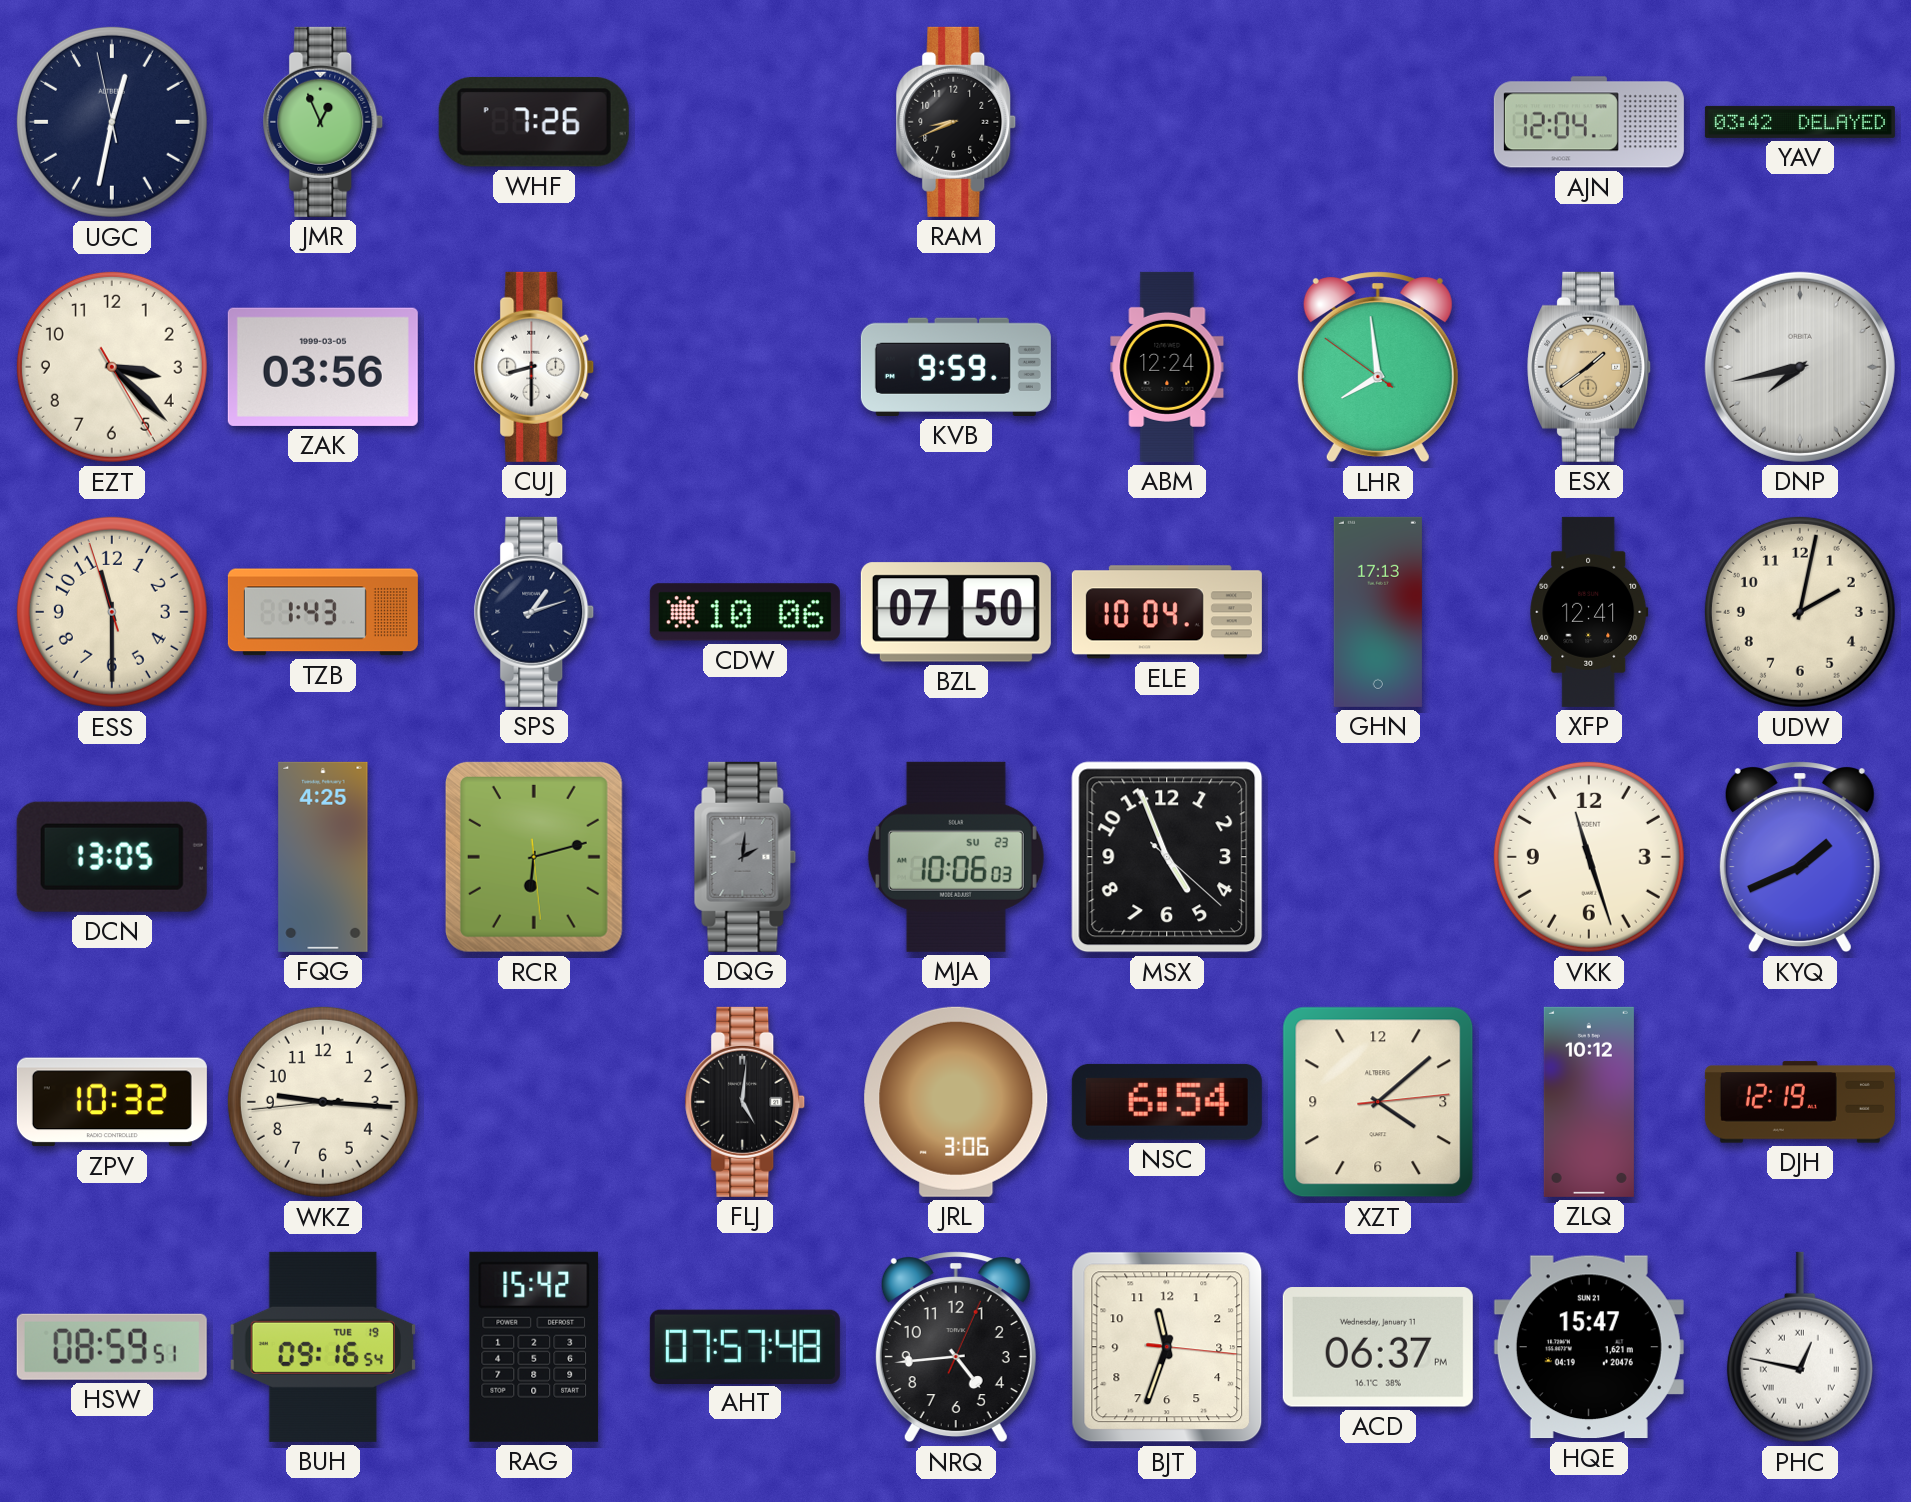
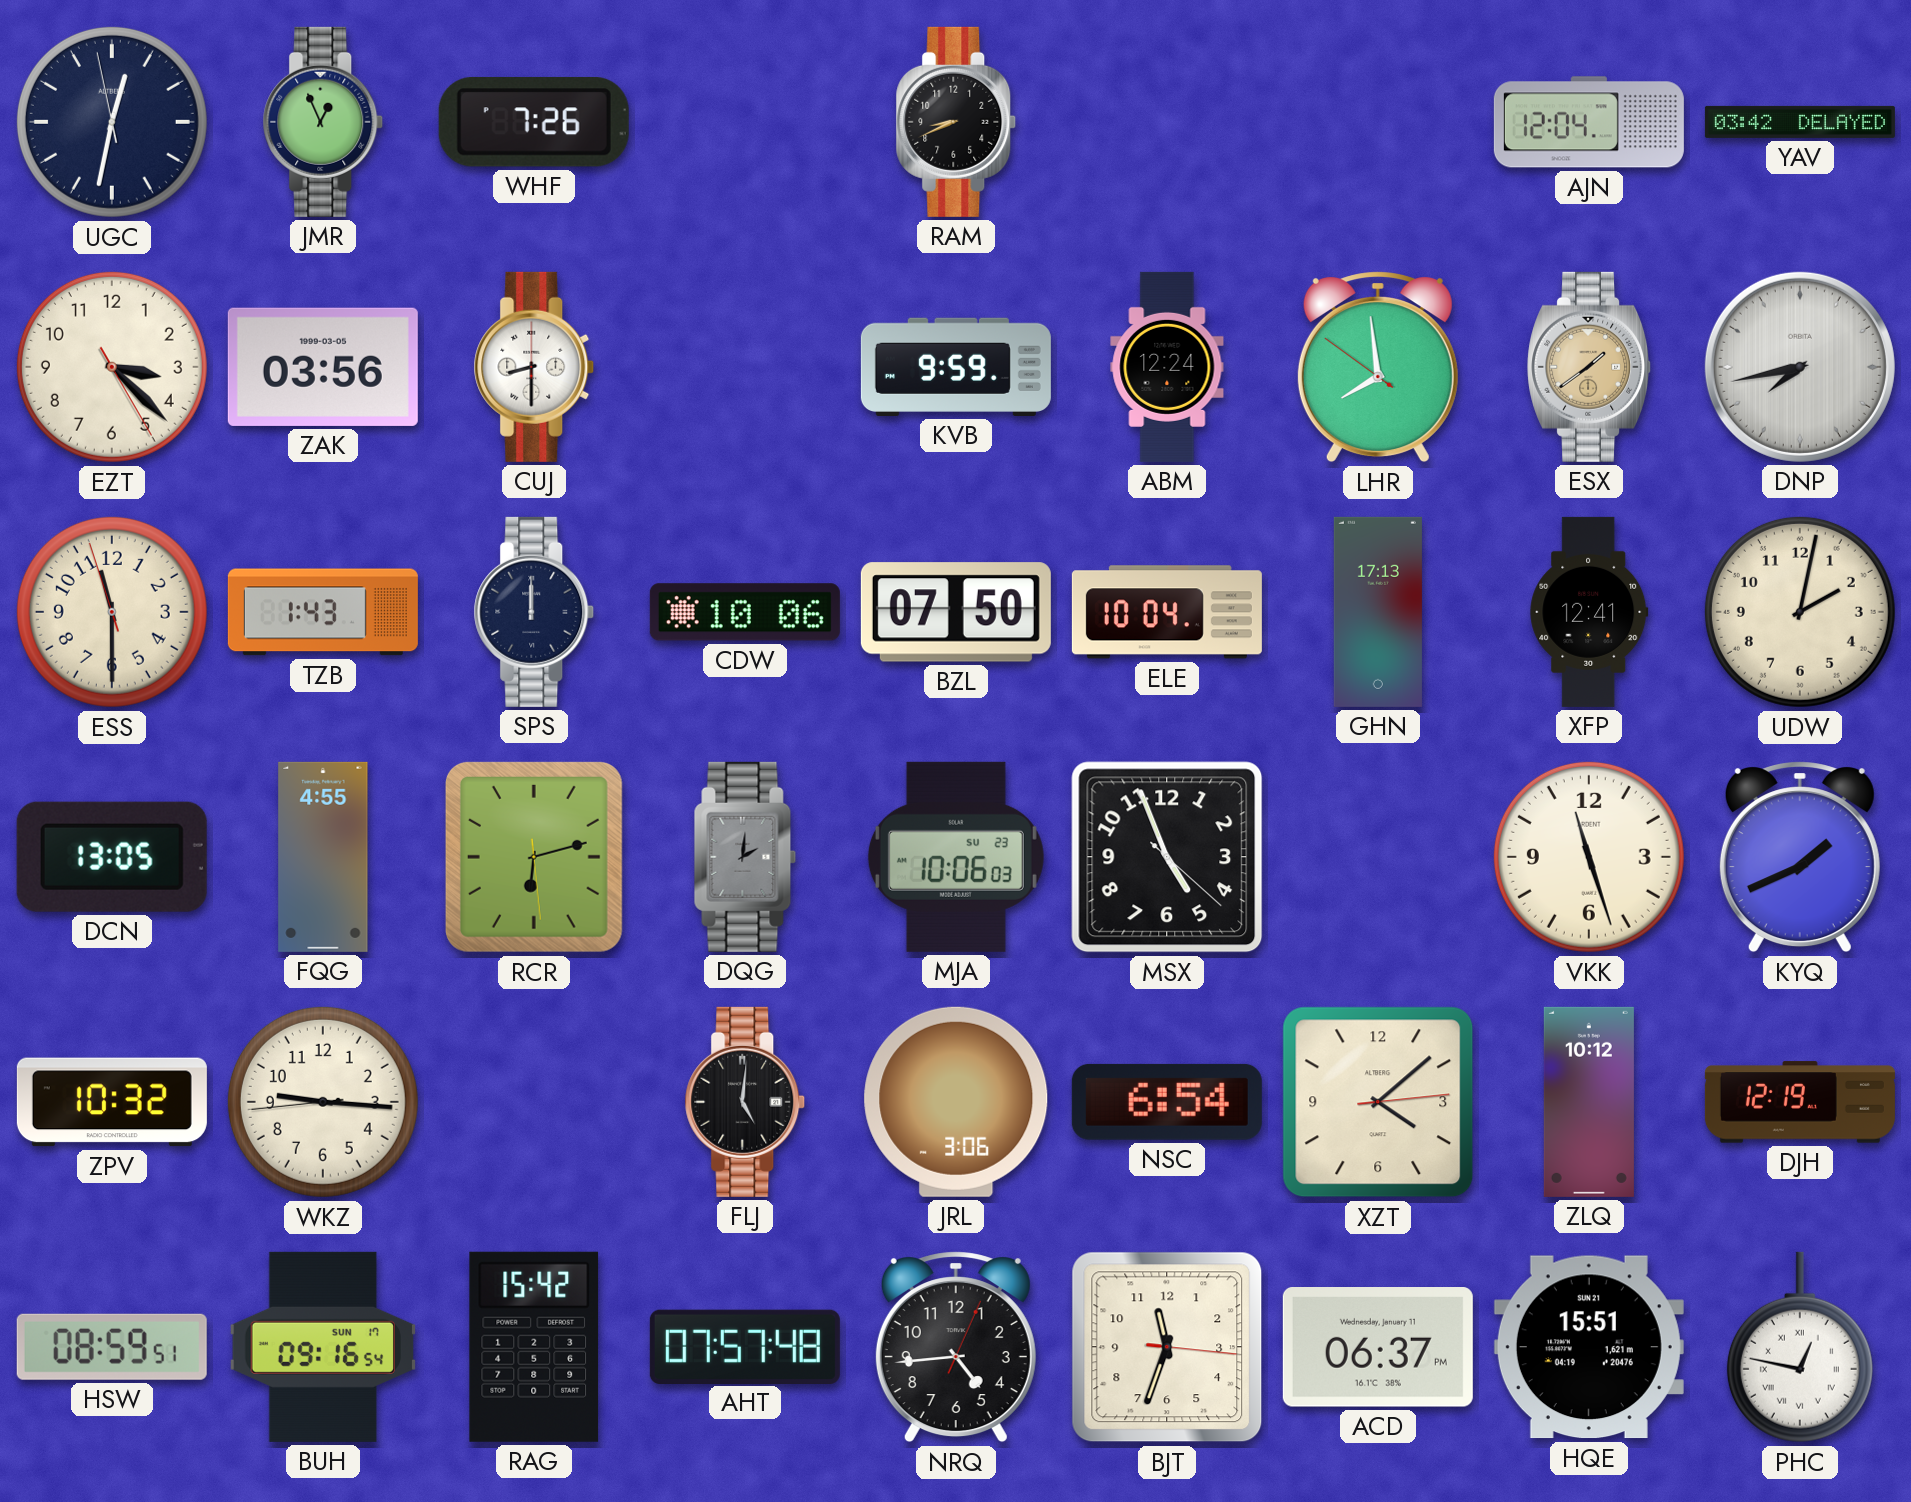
SPS: 1:12 -> 12:00 (534, 612)
FQG: 4:25 -> 4:55 (323, 857)
BUH date: TUE 19 -> SUN 17 (322, 1347)
HQE: 15:47 -> 15:51 (1589, 1347)
